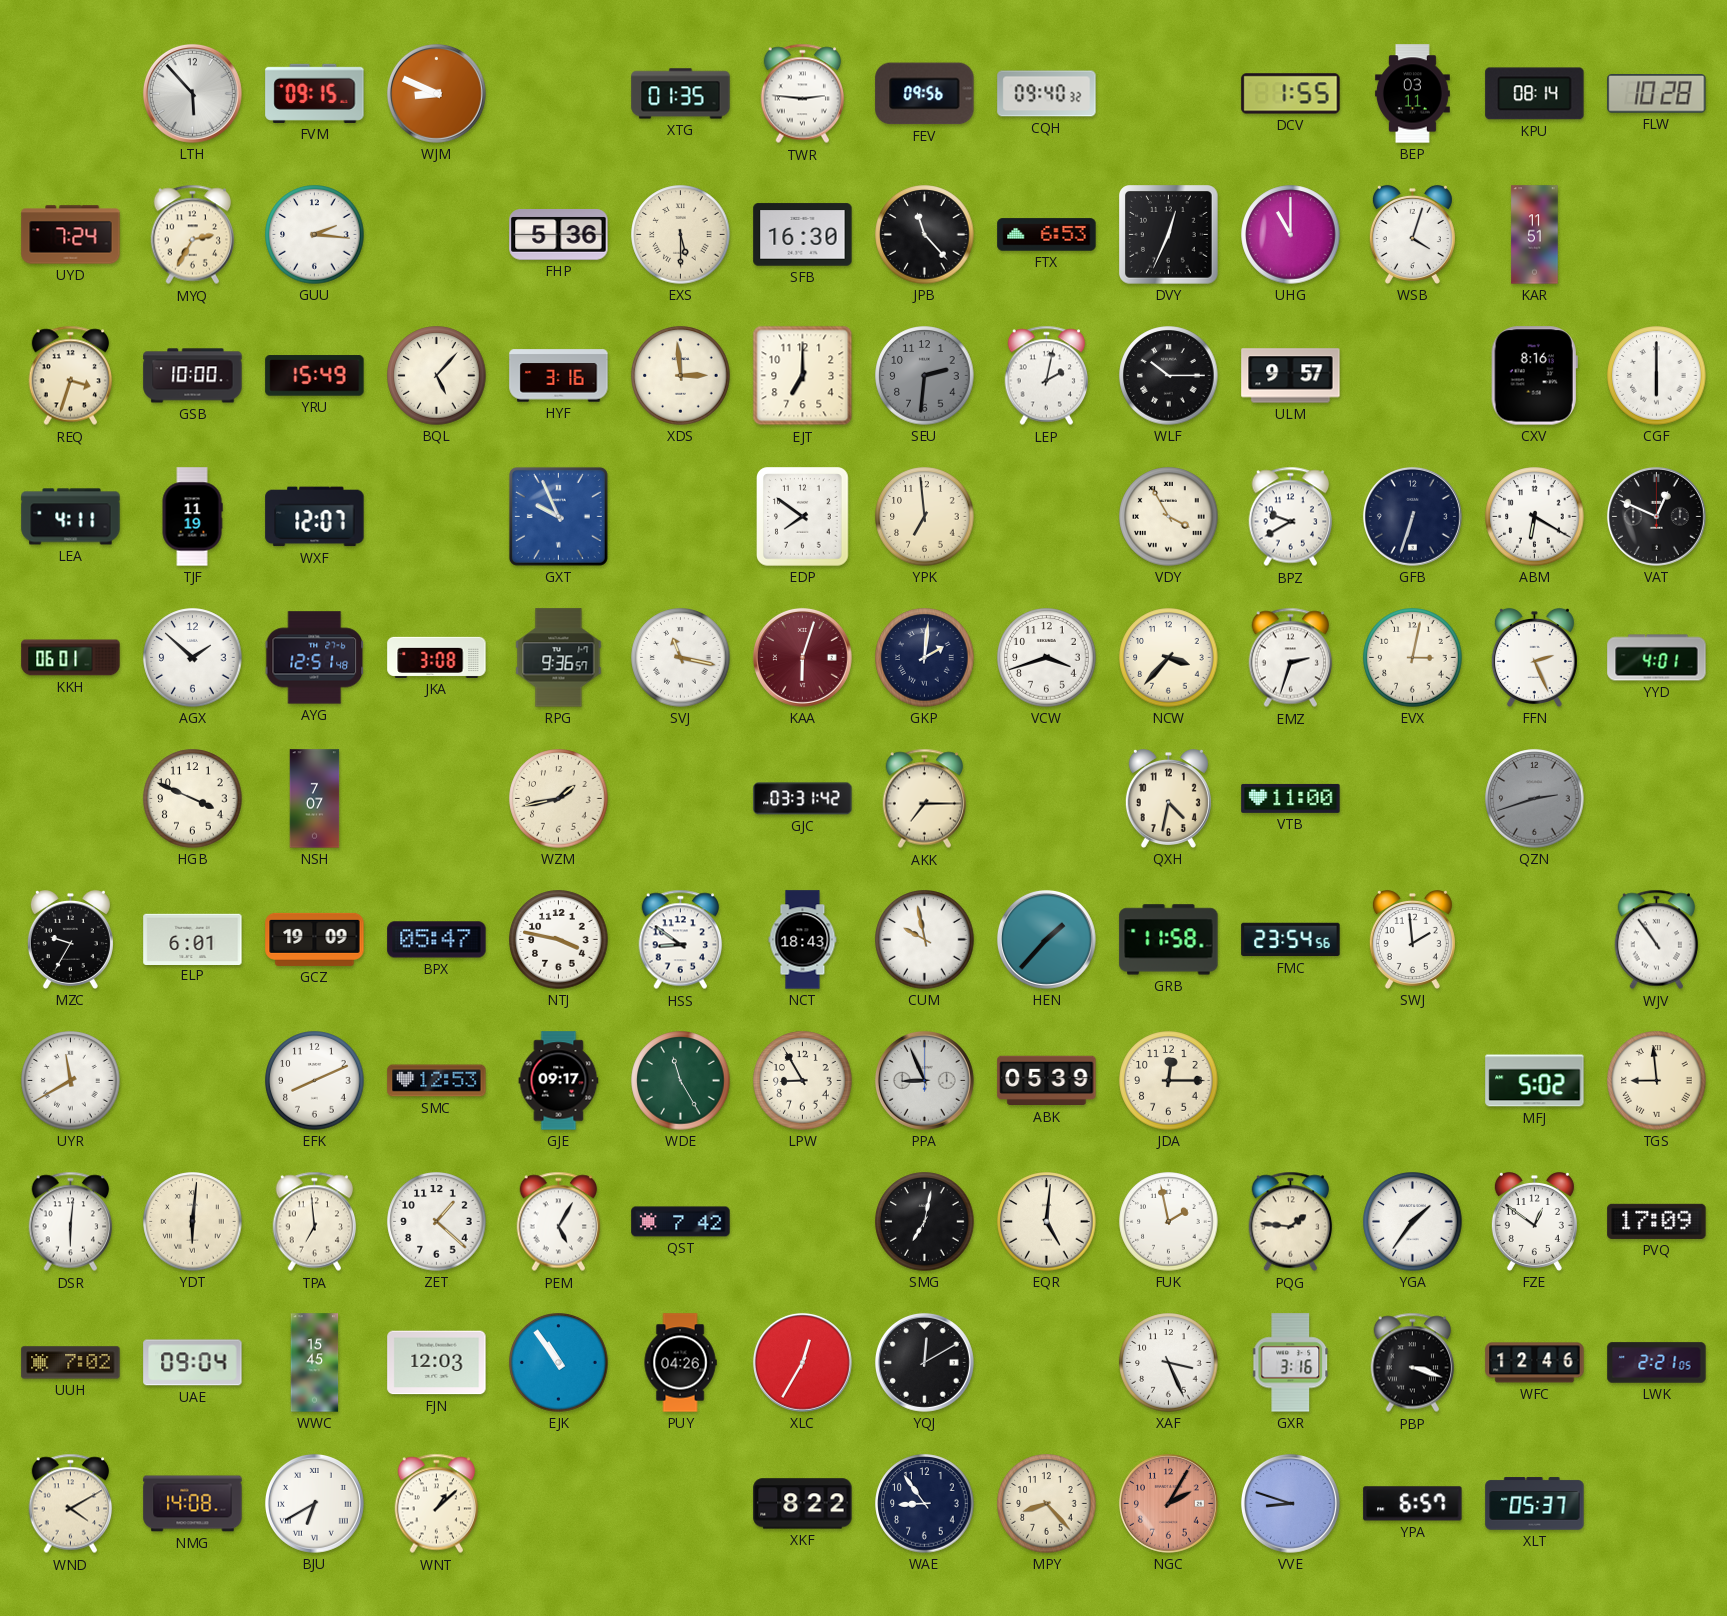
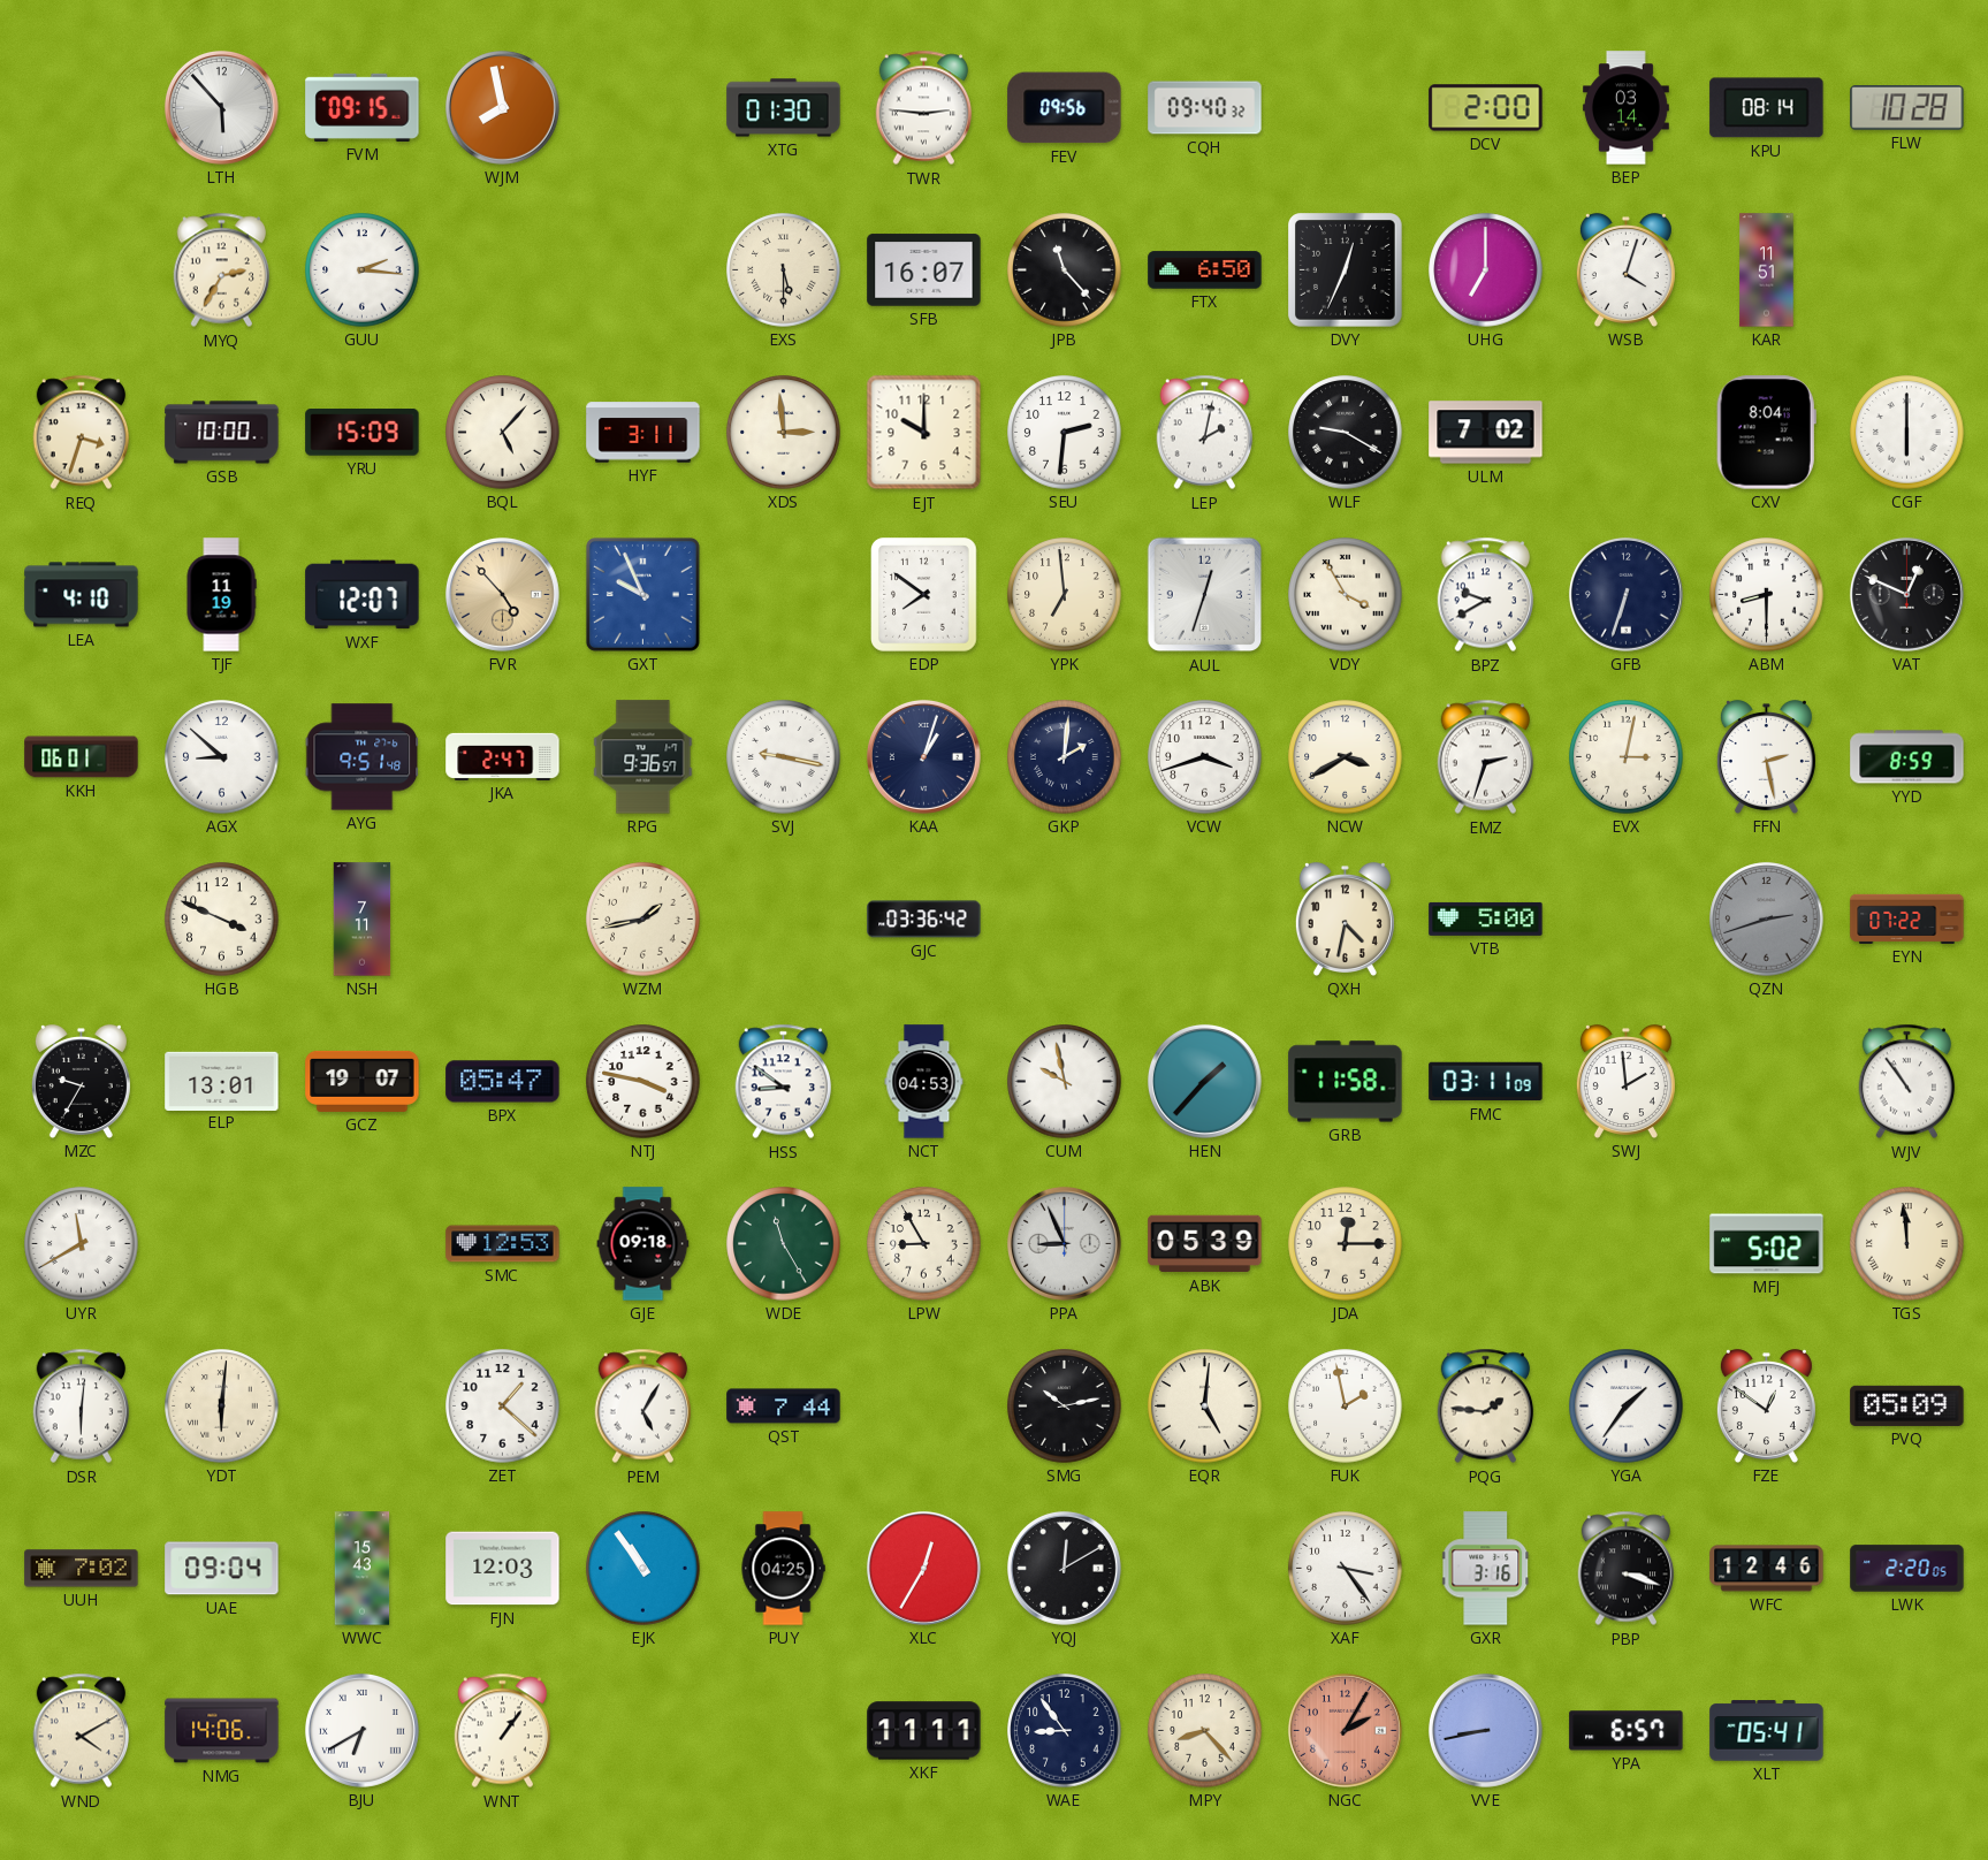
WJM: 8:49 -> 7:58 (502, 107)
XTG: 01:35 -> 01:30 (784, 108)
DCV: 1:55 -> 2:00 (1486, 108)
BEP: 03:11 -> 03:14 (1625, 108)
UYD: 7:24 -> none (71, 235)
FHP: 5:36 -> none (559, 235)
SFB: 16:30 -> 16:07 (924, 270)
FTX: 6:53 -> 6:50 (1205, 270)
UHG: 11:00 -> 7:00 (1486, 270)
YRU: 15:49 -> 15:09 (363, 433)
HYF: 3:16 -> 3:11 (643, 433)
EJT: 7:00 -> 10:00 (924, 433)
SEU dial: grey -> white (1065, 433)
WLF: 10:15 -> 9:20 (1346, 433)
ULM: 9:57 -> 7:02 (1486, 433)
CXV: 8:16 -> 8:04 (1766, 433)
LEA: 4:11 -> 4:10 (82, 595)
FVR: none -> 4:53 (502, 594)
AUL: none -> 12:33 (1205, 595)
ABM: 6:20 -> 8:30 (1767, 595)
AGX: 1:52 -> 8:52 (222, 757)
AYG: 12:51 -> 9:51 (363, 757)
JKA: 3:08 -> 2:47 (503, 756)
SVJ: 11:17 -> 9:17 (784, 757)
KAA: 6:03 -> 1:03 (923, 756)
KAA dial: burgundy -> navy (923, 756)
NCW: 3:37 -> 3:40 (1346, 757)
FFN: 2:26 -> 2:28 (1766, 756)
YYD: 4:01 -> 8:59 (1907, 757)
NSH: 7:07 -> 7:11 (363, 920)
GJC: 03:31 -> 03:36 (924, 920)
AKK: 7:15 -> none (925, 799)
VTB: 11:00 -> 5:00 (1486, 918)
EYN: none -> 07:22 (1907, 918)
ELP: 6:01 -> 13:01 (222, 1081)
GCZ: 19:09 -> 19:07 (363, 1081)
NCT: 18:43 -> 04:53 (924, 1082)
FMC: 23:54 -> 03:11 (1486, 1082)
EFK: 8:11 -> none (315, 1081)
GJE: 09:17 -> 09:18 (643, 1244)
TGS: 8:59 -> 11:59 (1907, 1244)
TPA: 6:59 -> none (315, 1222)
QST: 7:42 -> 7:44 (784, 1407)
SMG: 7:02 -> 10:13 (1065, 1407)
PVQ: 17:09 -> 05:09 (1907, 1405)
WWC: 15:45 -> 15:43 (363, 1569)
PUY: 04:26 -> 04:25 (783, 1569)
XAF: 3:26 -> 3:24 (1346, 1569)
LWK: 2:21 -> 2:20 (1907, 1569)
NMG: 14:08 -> 14:06 (222, 1731)
WNT: 1:08 -> 1:06 (503, 1731)
XKF: 8:22 -> 11:11 (924, 1731)
VVE: 8:48 -> 8:43 (1485, 1730)
XLT: 05:37 -> 05:41 (1767, 1731)
